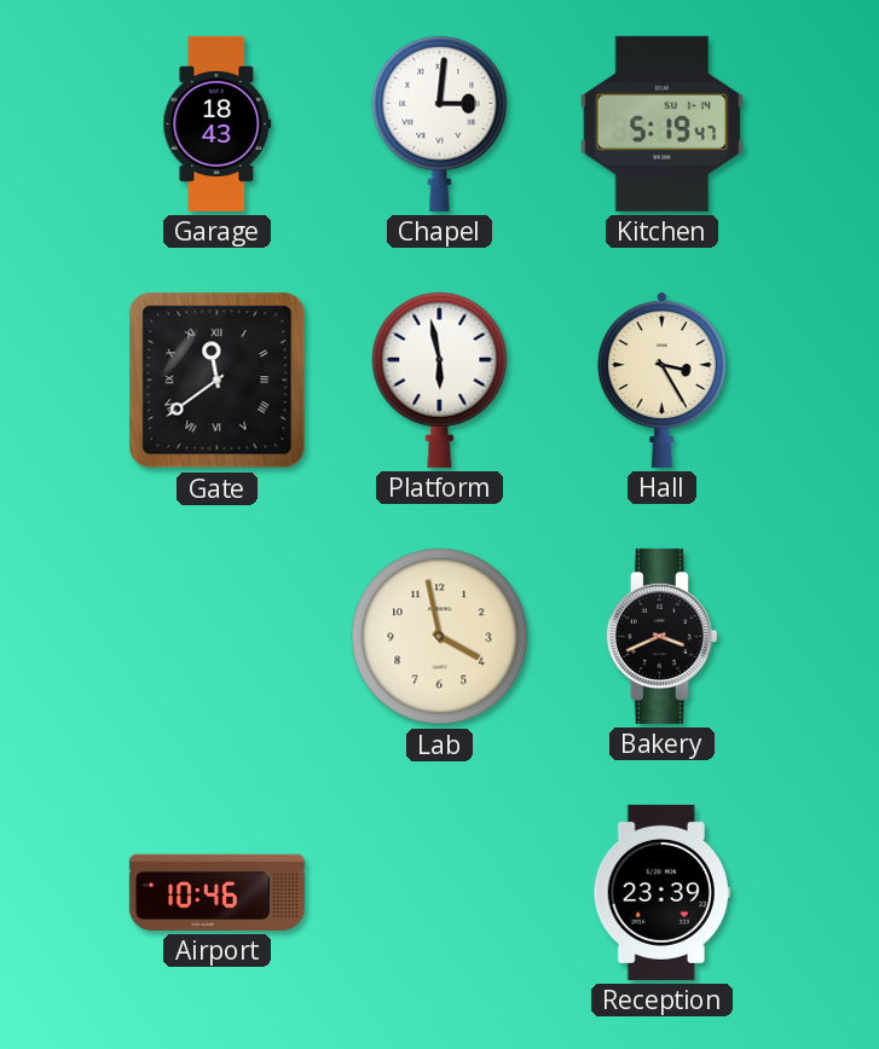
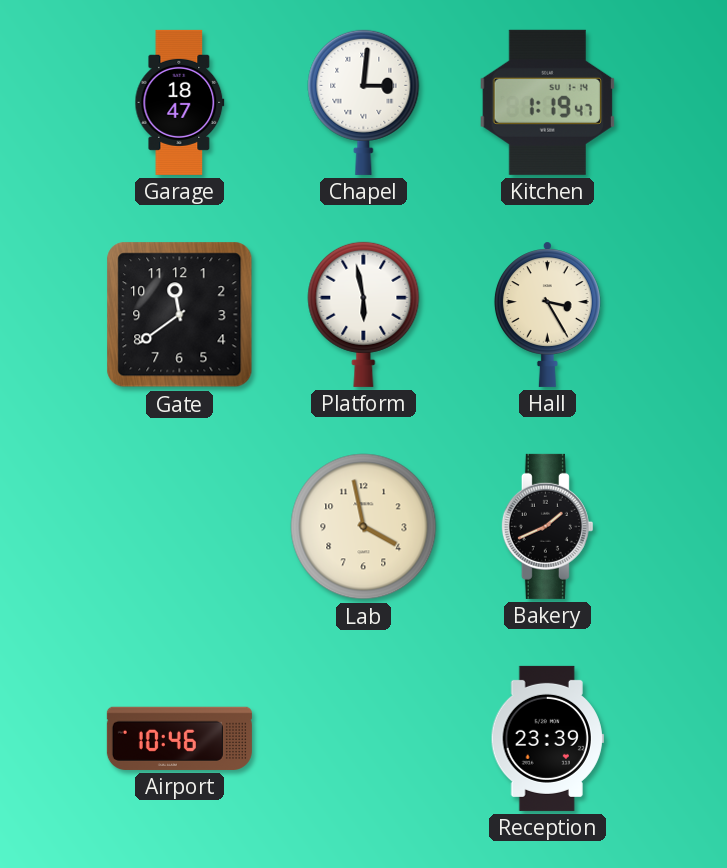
Garage: 18:43 -> 18:47 (180, 102)
Kitchen: 5:19 -> 1:19 (547, 102)
Gate numerals: Roman -> Arabic (180, 315)
Bakery: 3:41 -> 1:41 (547, 526)
